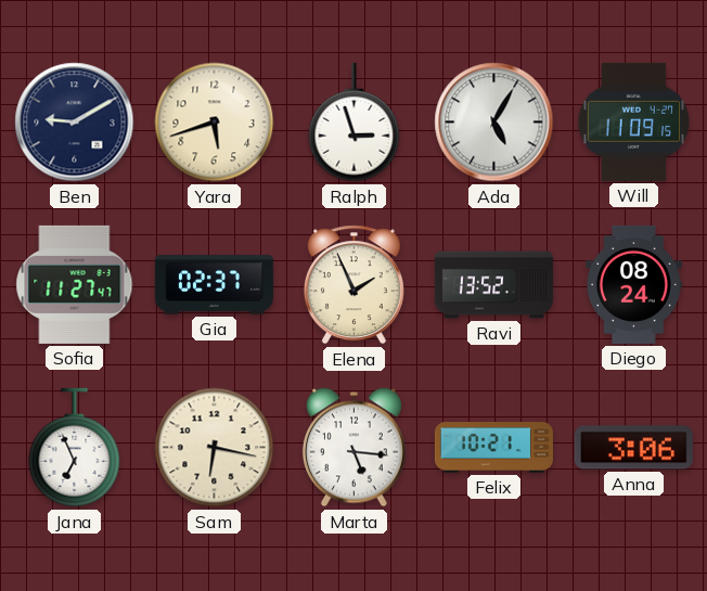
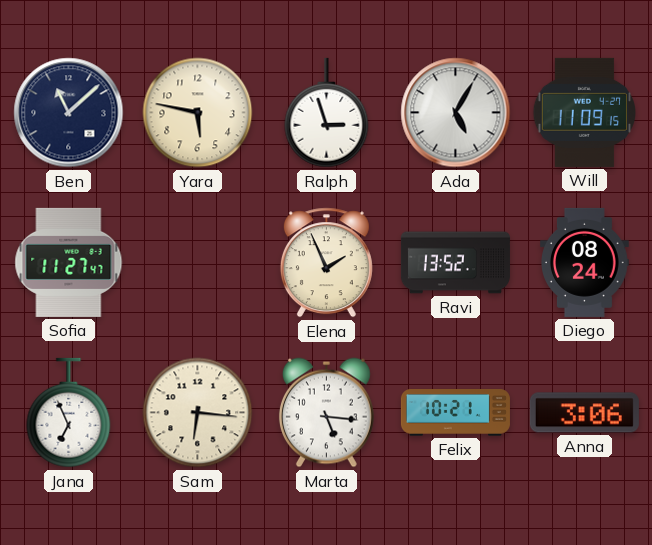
Ben: 9:10 -> 11:08 (69, 113)
Yara: 5:42 -> 5:47 (198, 113)
Gia: 02:37 -> none (214, 285)
Sam: 6:17 -> 6:16 (198, 413)
